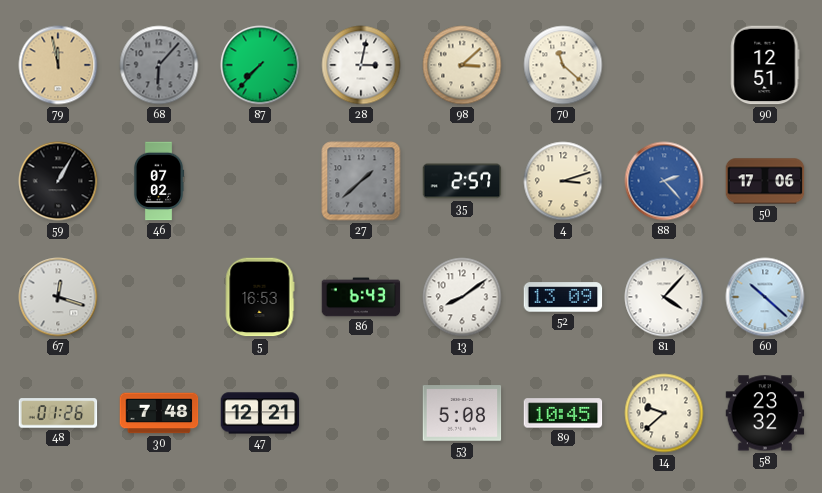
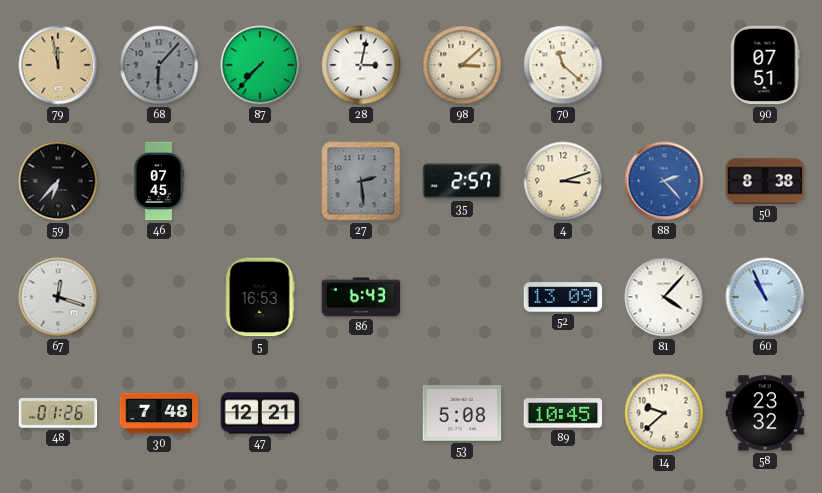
90: 12:51 -> 07:51 (765, 65)
59: 1:05 -> 6:37 (58, 181)
46: 07:02 -> 07:45 (159, 181)
27: 1:38 -> 2:29 (361, 181)
50: 17:06 -> 8:38 (765, 181)
13: 8:09 -> none (462, 297)
60: 10:22 -> 10:56 (765, 297)
